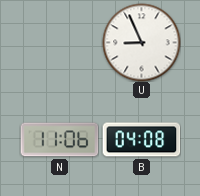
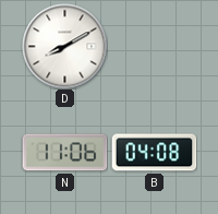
D: none -> 8:10 (64, 46)
U: 8:56 -> none (141, 42)
